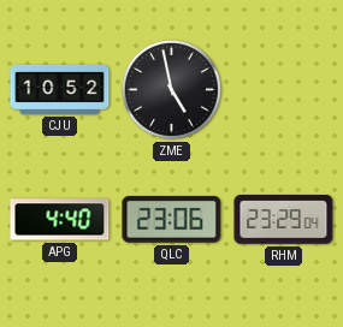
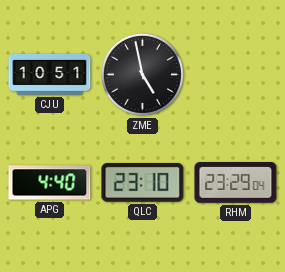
CJU: 10:52 -> 10:51 (50, 74)
QLC: 23:06 -> 23:10 (143, 183)
